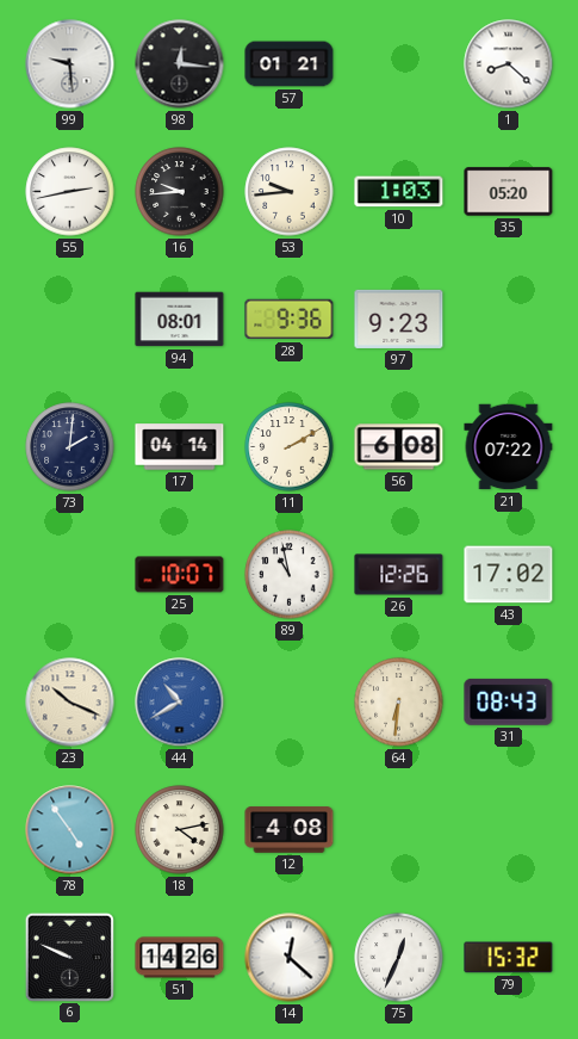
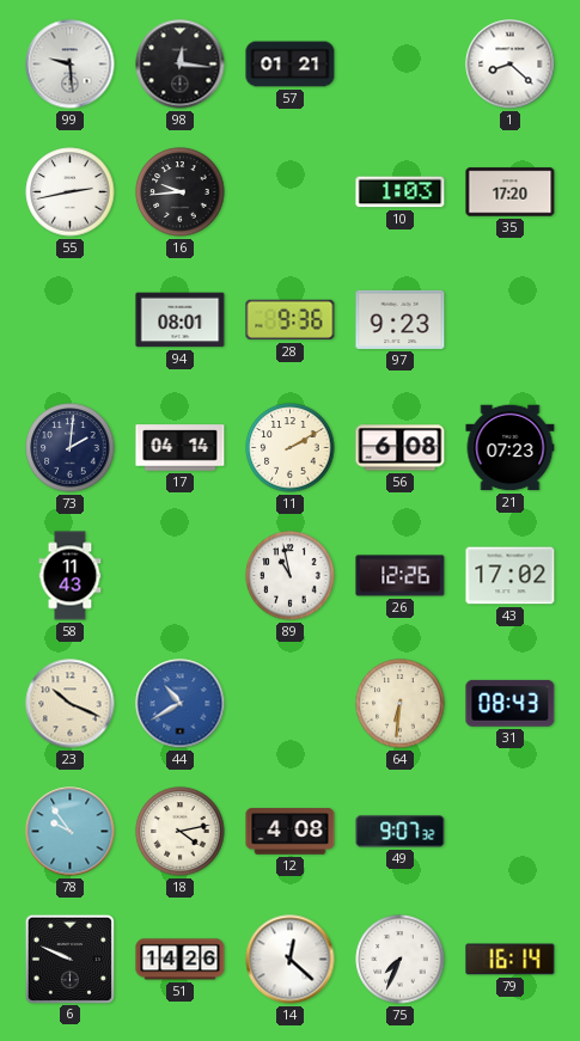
53: 9:44 -> none (290, 192)
35: 05:20 -> 17:20 (511, 192)
21: 07:22 -> 07:23 (511, 448)
58: none -> 11:43 (71, 576)
25: 10:07 -> none (180, 575)
78: 4:54 -> 9:54 (71, 832)
49: none -> 9:07 (401, 832)
75: 12:34 -> 7:34 (401, 960)
79: 15:32 -> 16:14 (511, 960)
